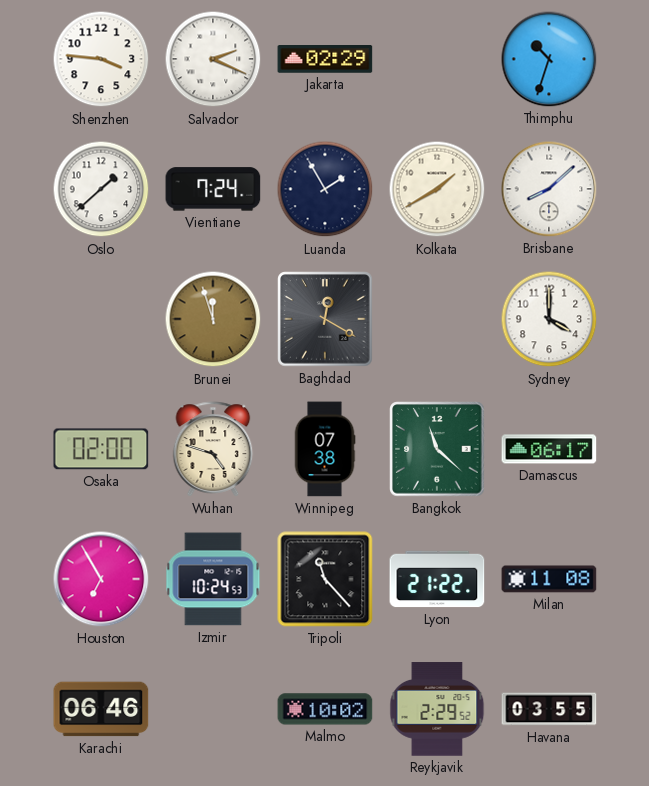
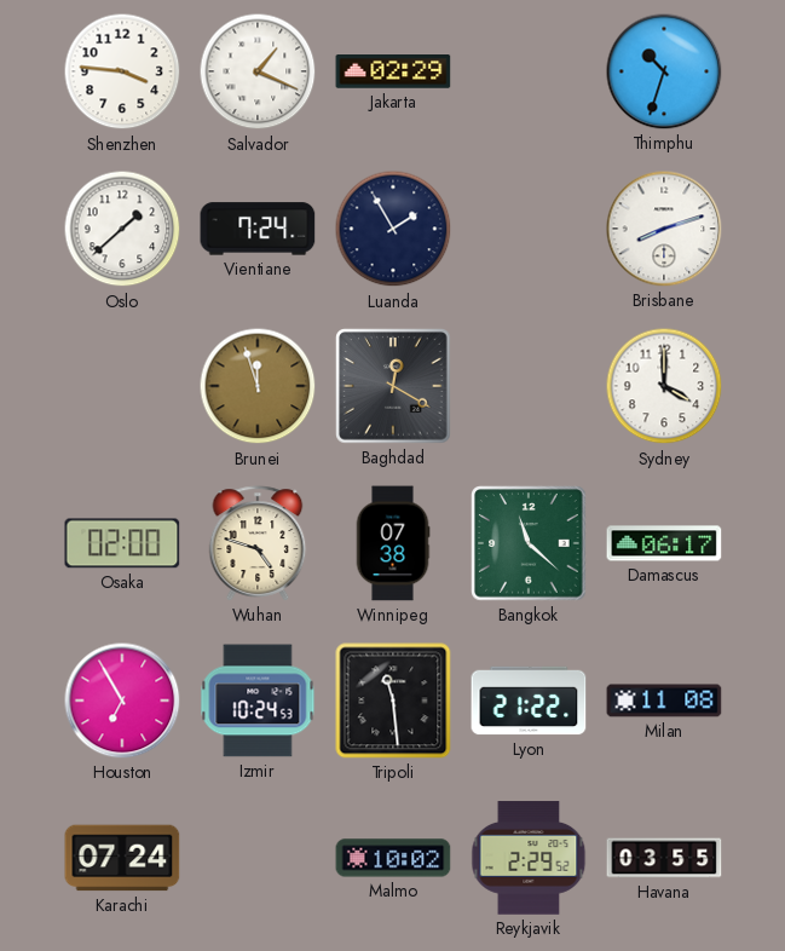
Salvador: 2:19 -> 1:19 (258, 71)
Kolkata: 1:40 -> none (437, 189)
Brisbane: 8:08 -> 8:12 (664, 229)
Tripoli: 11:23 -> 11:29 (393, 701)
Karachi: 06:46 -> 07:24 (122, 858)
